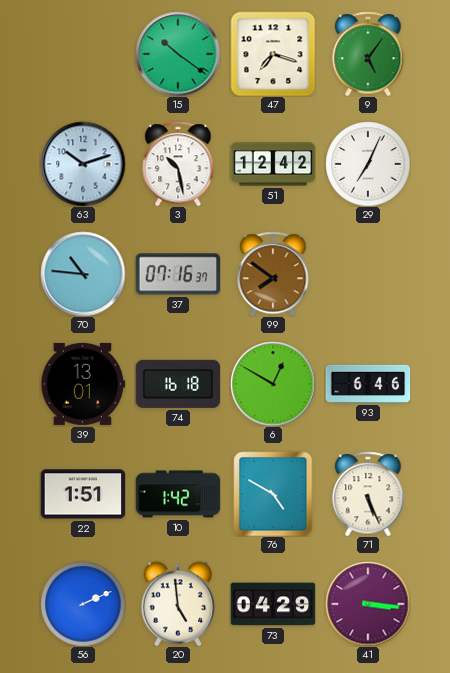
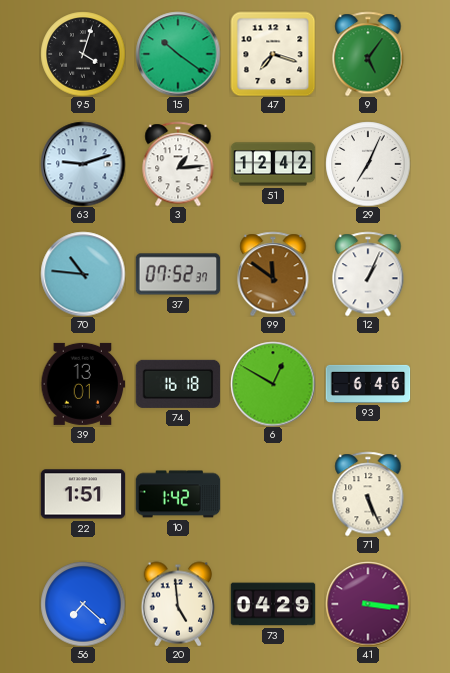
95: none -> 4:03 (83, 54)
63: 10:12 -> 9:12 (83, 164)
3: 10:28 -> 1:14 (178, 164)
37: 07:16 -> 07:52 (178, 274)
99: 7:51 -> 11:51 (273, 274)
12: none -> 1:04 (368, 274)
76: 4:50 -> none (273, 494)
56: 2:11 -> 7:22 (83, 604)
